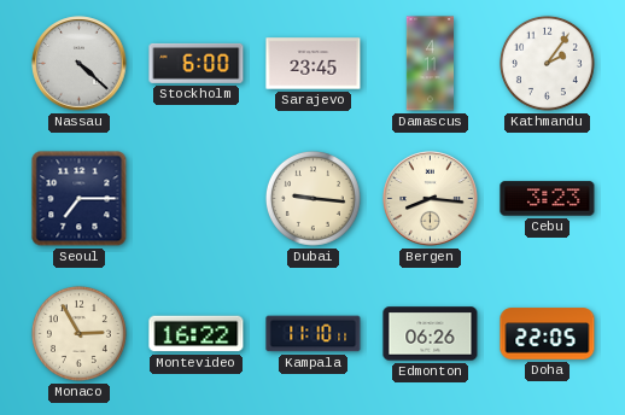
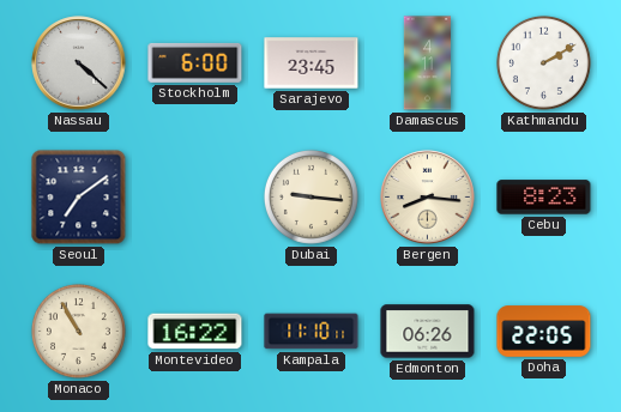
Kathmandu: 2:06 -> 2:10 (543, 62)
Seoul: 7:15 -> 7:09 (79, 198)
Cebu: 3:23 -> 8:23 (544, 198)
Monaco: 2:55 -> 10:55 (78, 331)
